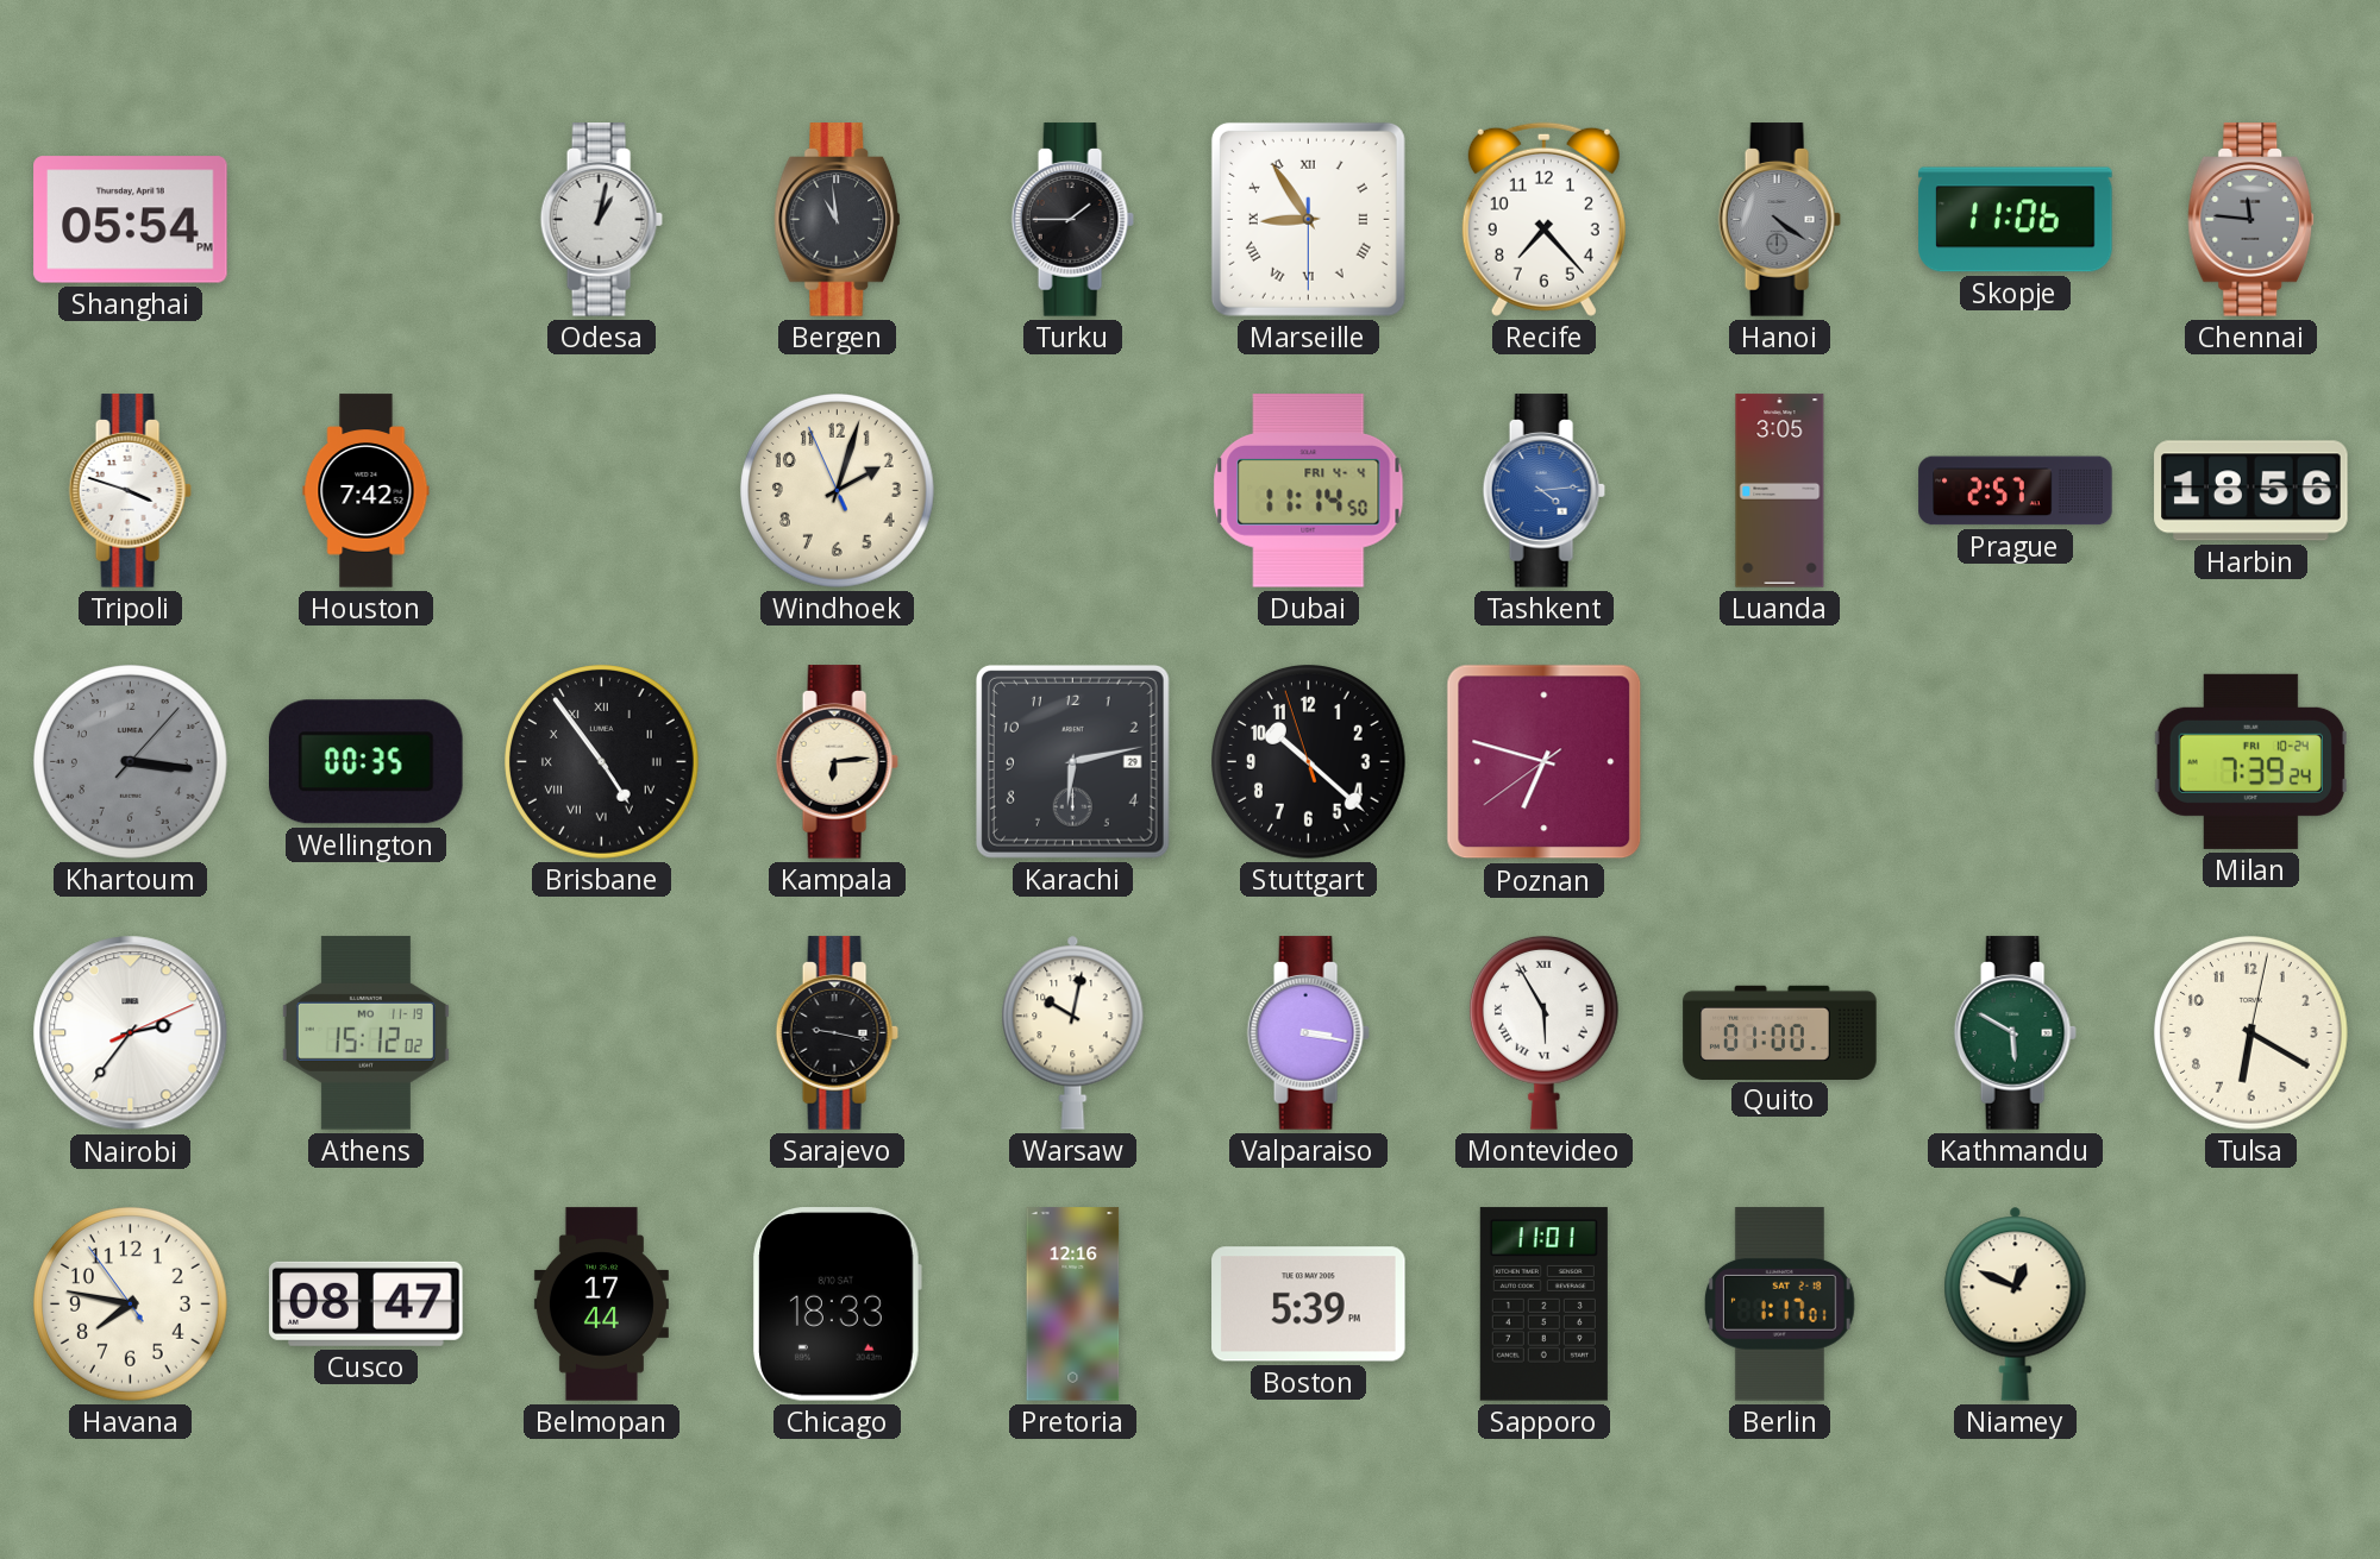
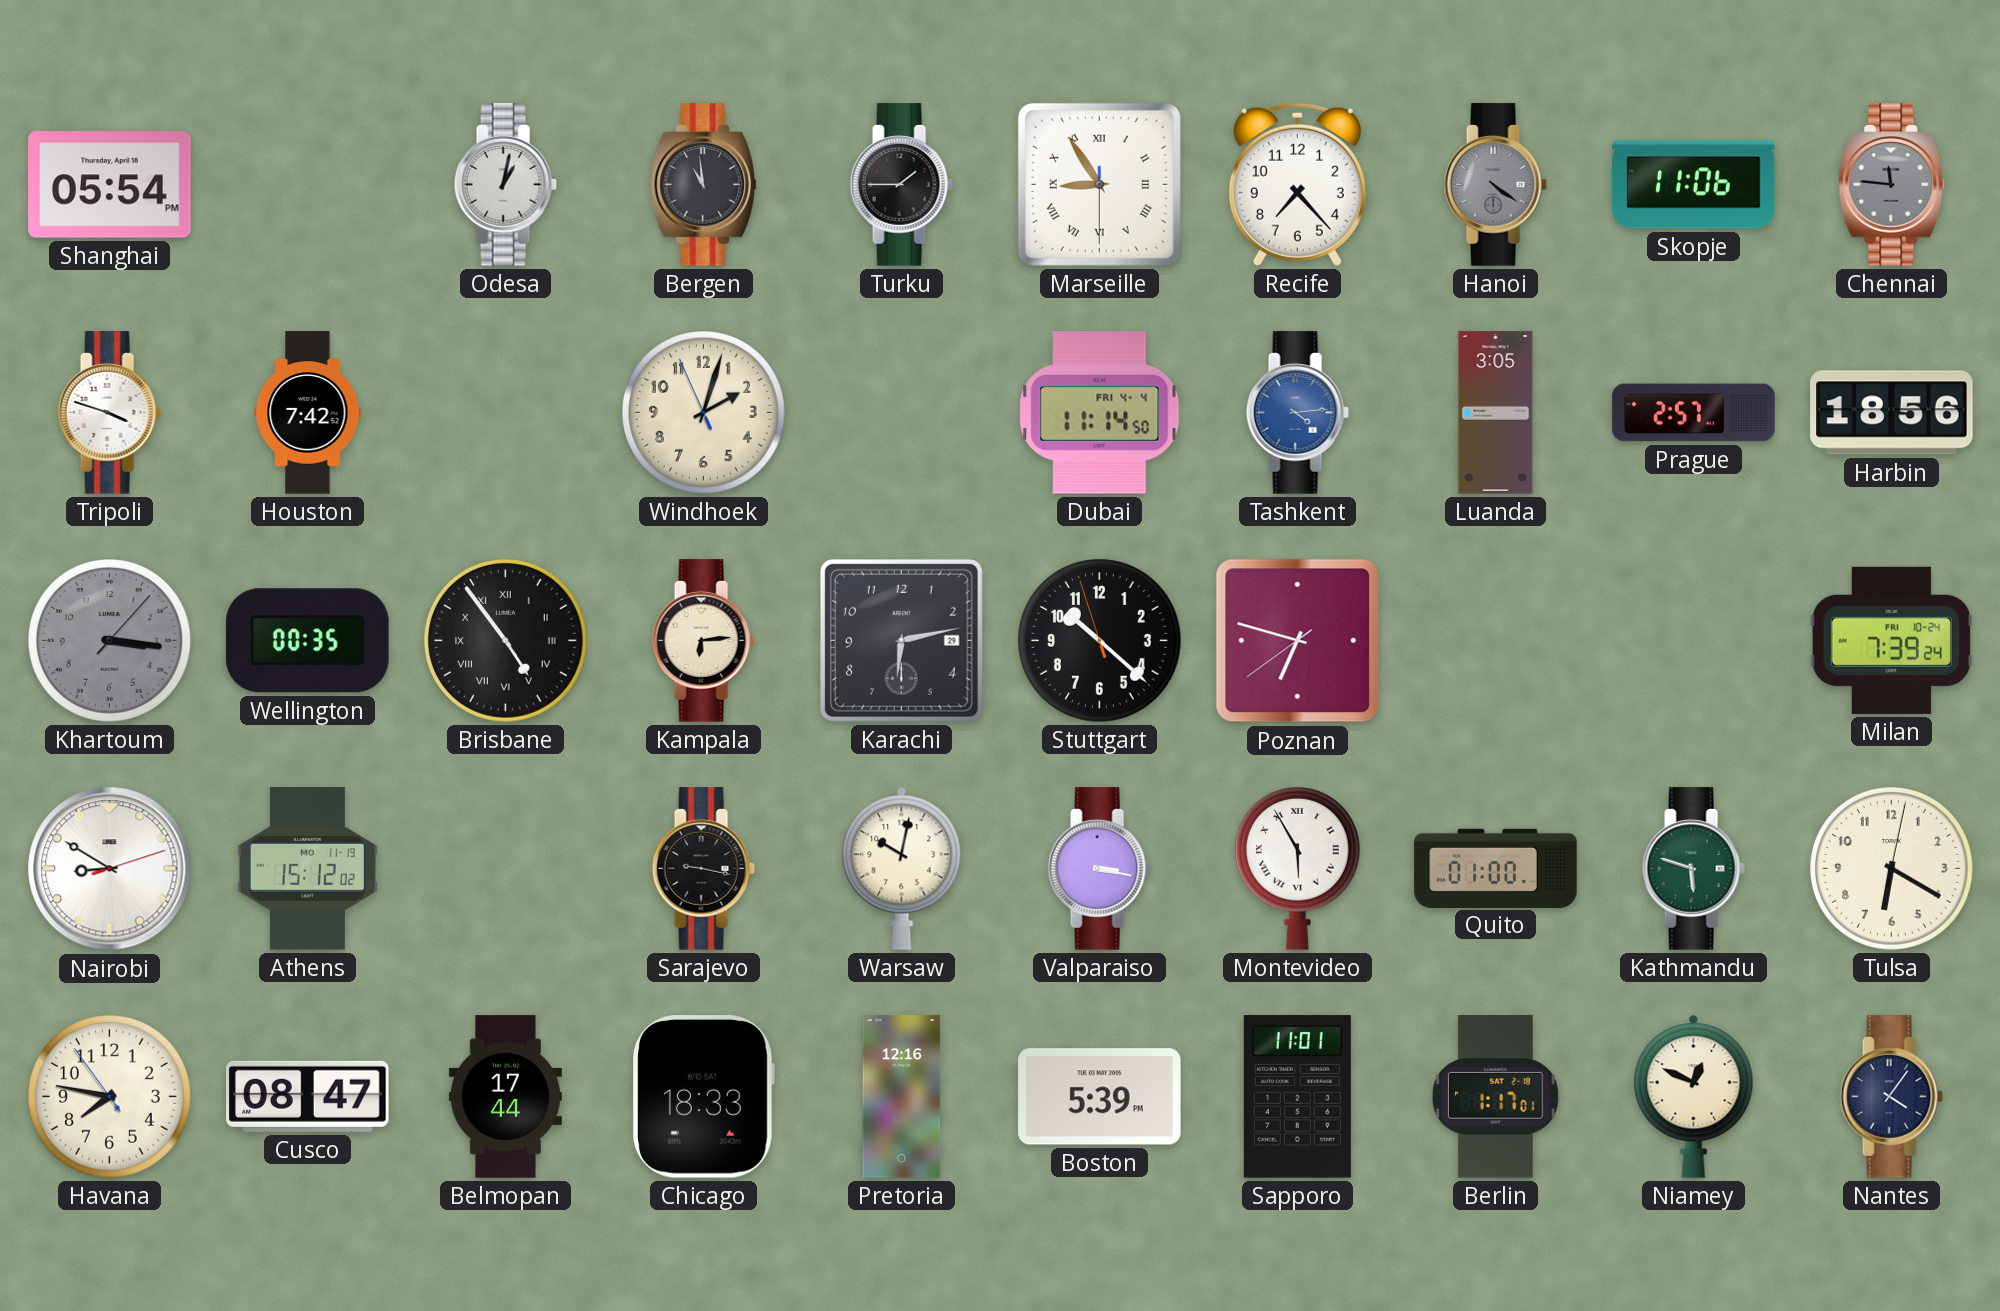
Nairobi: 2:36 -> 8:50 (110, 869)
Kathmandu: 5:50 -> 5:48 (1693, 869)
Nantes: none -> 4:06 (1891, 1097)
